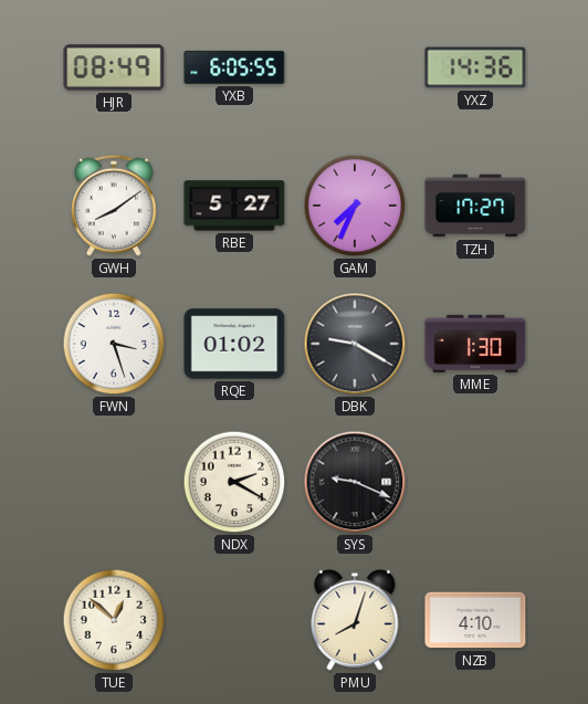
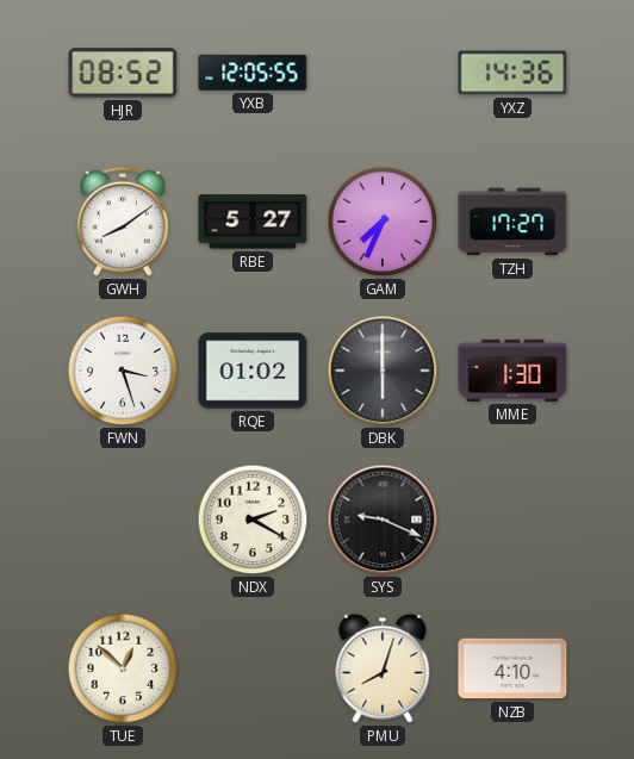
HJR: 08:49 -> 08:52 (123, 73)
YXB: 6:05 -> 12:05 (253, 73)
DBK: 9:20 -> 6:00 (383, 371)
